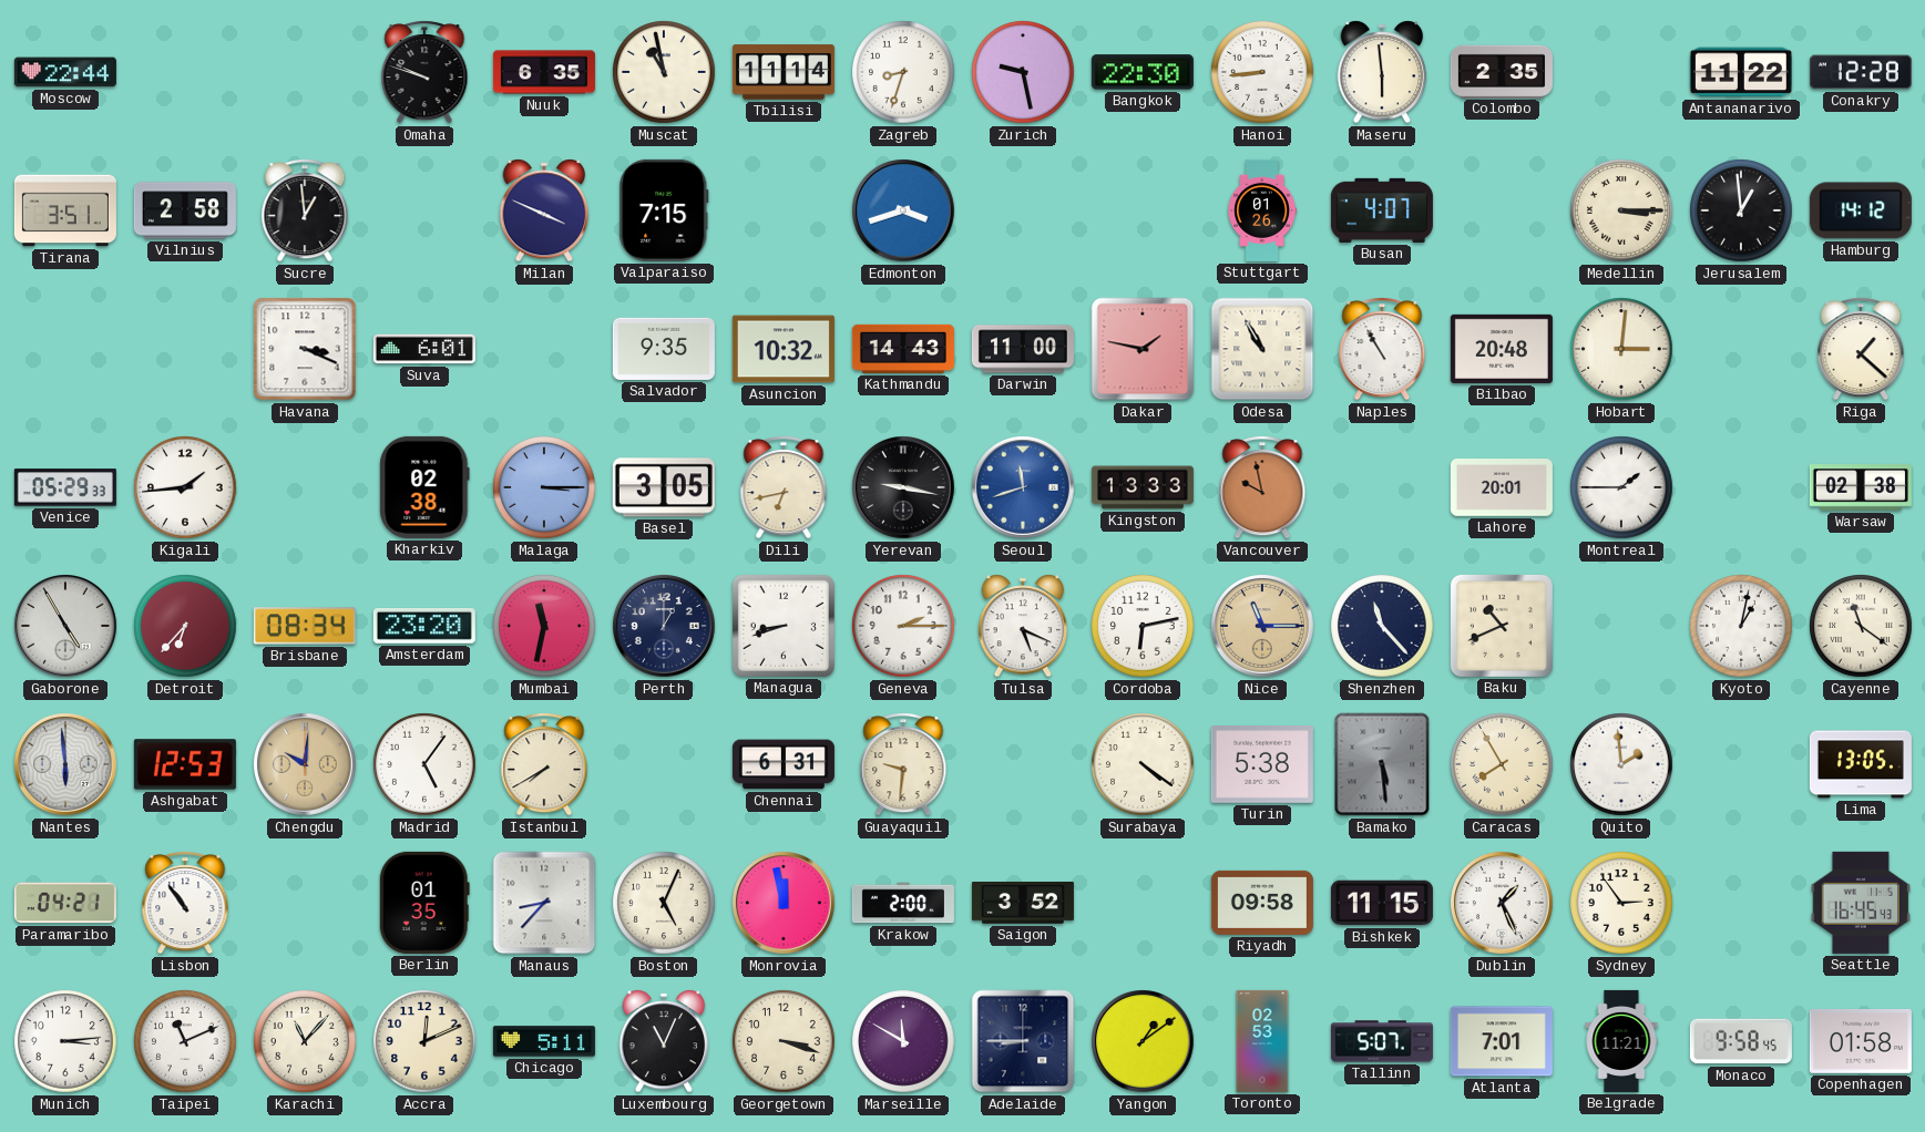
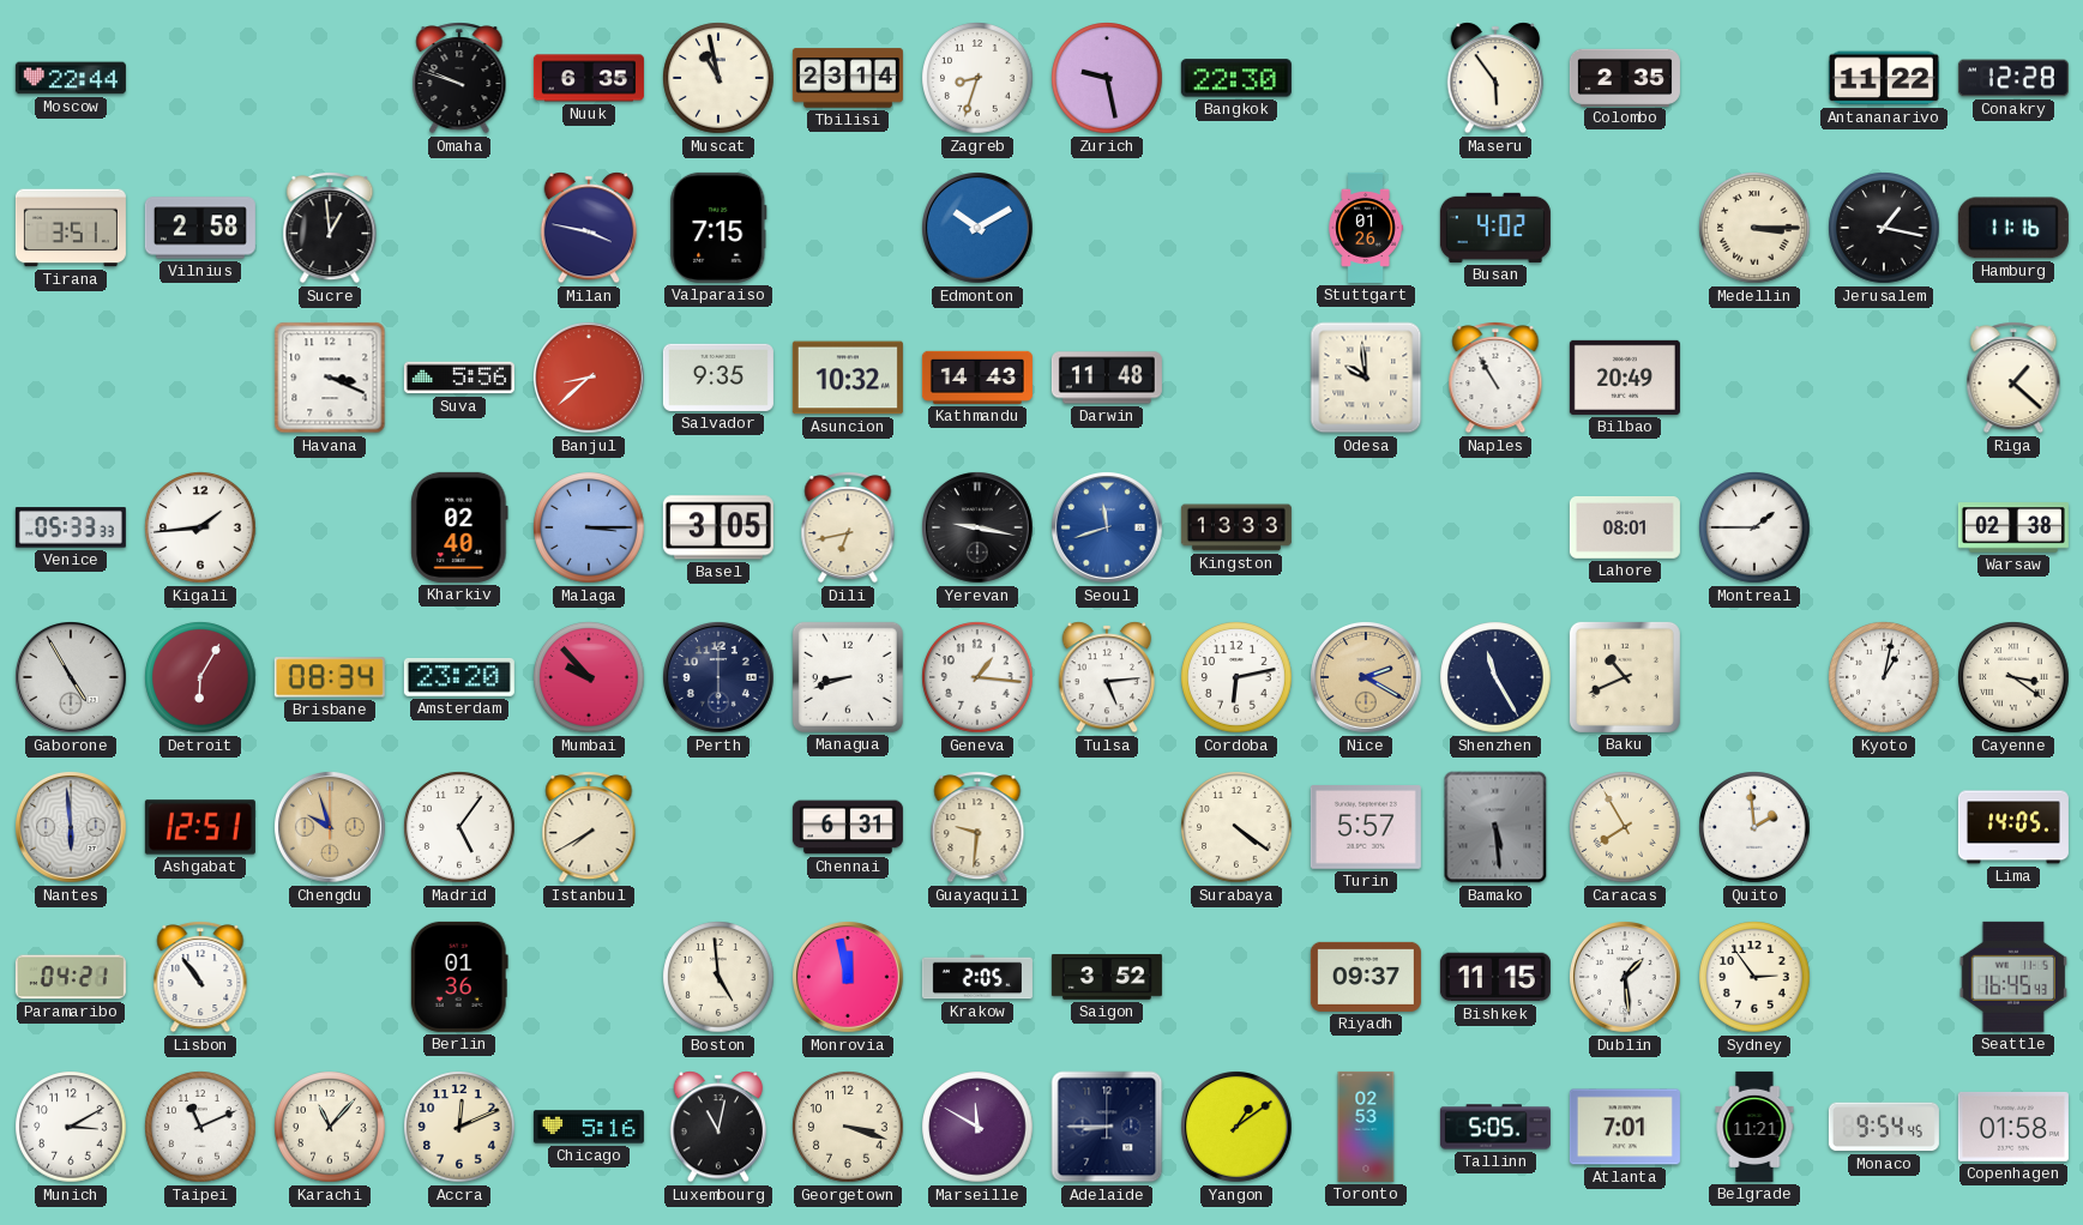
Tbilisi: 11:14 -> 23:14 (848, 78)
Hanoi: 8:44 -> none (1262, 72)
Maseru: 5:59 -> 5:54 (1495, 78)
Milan: 3:49 -> 3:47 (589, 228)
Edmonton: 3:42 -> 10:10 (979, 229)
Busan: 4:07 -> 4:02 (1495, 228)
Jerusalem: 12:59 -> 1:17 (1884, 228)
Hamburg: 14:12 -> 11:16 (2013, 228)
Suva: 6:01 -> 5:56 (459, 378)
Banjul: none -> 8:38 (590, 379)
Darwin: 11:00 -> 11:48 (1107, 378)
Dakar: 1:47 -> none (1143, 349)
Odesa: 10:55 -> 9:59 (1366, 378)
Bilbao: 20:48 -> 20:49 (1625, 378)
Hobart: 3:01 -> none (1621, 349)
Venice: 05:29 -> 05:33 (71, 527)
Kharkiv: 02:38 -> 02:40 (459, 527)
Vancouver: 9:58 -> none (1262, 487)
Lahore: 20:01 -> 08:01 (1625, 529)
Detroit: 6:37 -> 6:05 (200, 677)
Mumbai: 11:32 -> 9:53 (589, 677)
Perth: 1:00 -> 6:00 (720, 678)
Geneva: 2:15 -> 1:16 (977, 677)
Tulsa: 5:19 -> 5:14 (1107, 677)
Nice: 11:15 -> 2:20 (1367, 678)
Shenzhen: 11:23 -> 11:25 (1495, 677)
Cayenne: 11:21 -> 3:21 (2013, 677)
Ashgabat: 12:53 -> 12:51 (200, 827)
Chengdu: 10:01 -> 9:57 (331, 828)
Turin: 5:38 -> 5:57 (1366, 828)
Lima: 13:05 -> 14:05 (2013, 827)
Berlin: 01:35 -> 01:36 (459, 977)
Manaus: 8:37 -> none (544, 903)
Boston: 5:04 -> 4:59 (718, 977)
Krakow: 2:00 -> 2:05 (977, 977)
Riyadh: 09:58 -> 09:37 (1366, 977)
Dublin: 1:26 -> 1:29 (1626, 978)
Munich: 3:14 -> 3:10 (71, 1127)
Chicago: 5:11 -> 5:16 (589, 1127)
Luxembourg: 11:04 -> 11:02 (718, 1127)
Tallinn: 5:07 -> 5:05 (1495, 1127)
Monaco: 9:58 -> 9:54 (1884, 1127)
